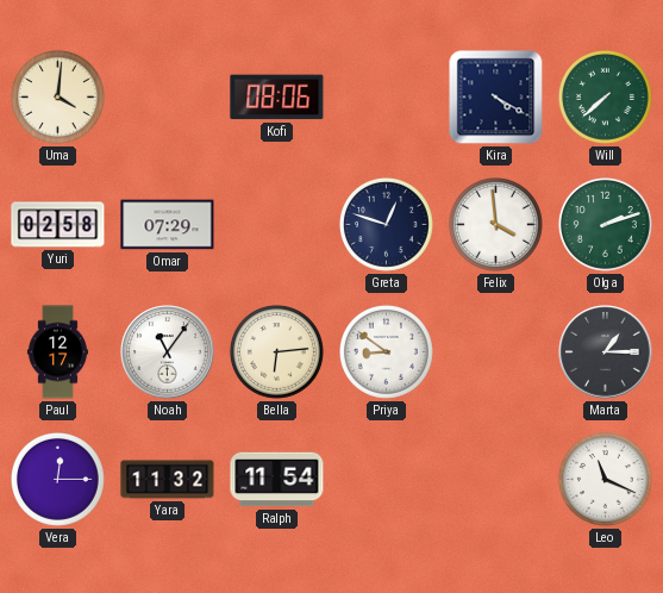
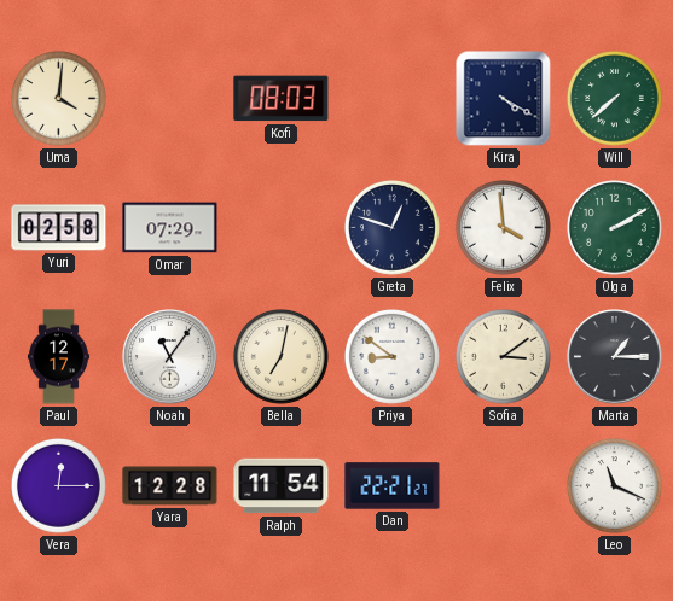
Kofi: 08:06 -> 08:03 (282, 99)
Olga: 2:12 -> 2:10 (614, 227)
Bella: 6:14 -> 7:02 (280, 356)
Sofia: none -> 3:09 (503, 356)
Yara: 11:32 -> 12:28 (170, 486)
Dan: none -> 22:21 (393, 486)
